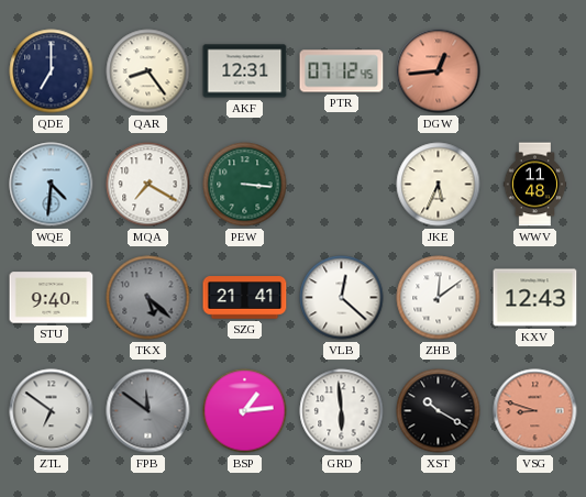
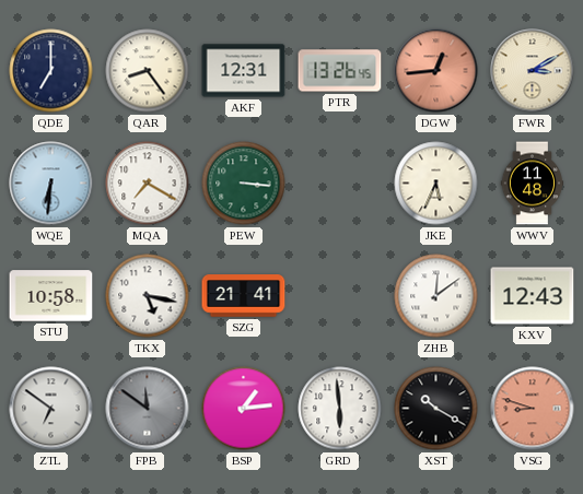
PTR: 07:12 -> 13:26 (340, 71)
FWR: none -> 3:10 (533, 71)
WQE: 4:31 -> 6:31 (51, 184)
STU: 9:40 -> 10:58 (51, 296)
TKX: 5:22 -> 5:17 (148, 296)
TKX dial: grey -> white (148, 296)
VLB: 12:22 -> none (342, 298)
